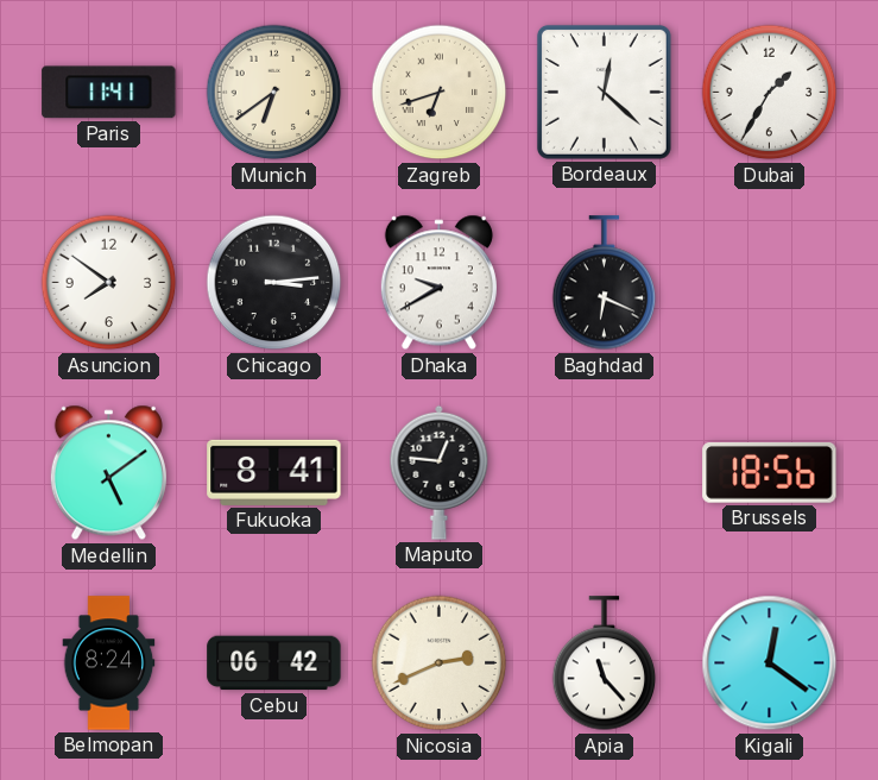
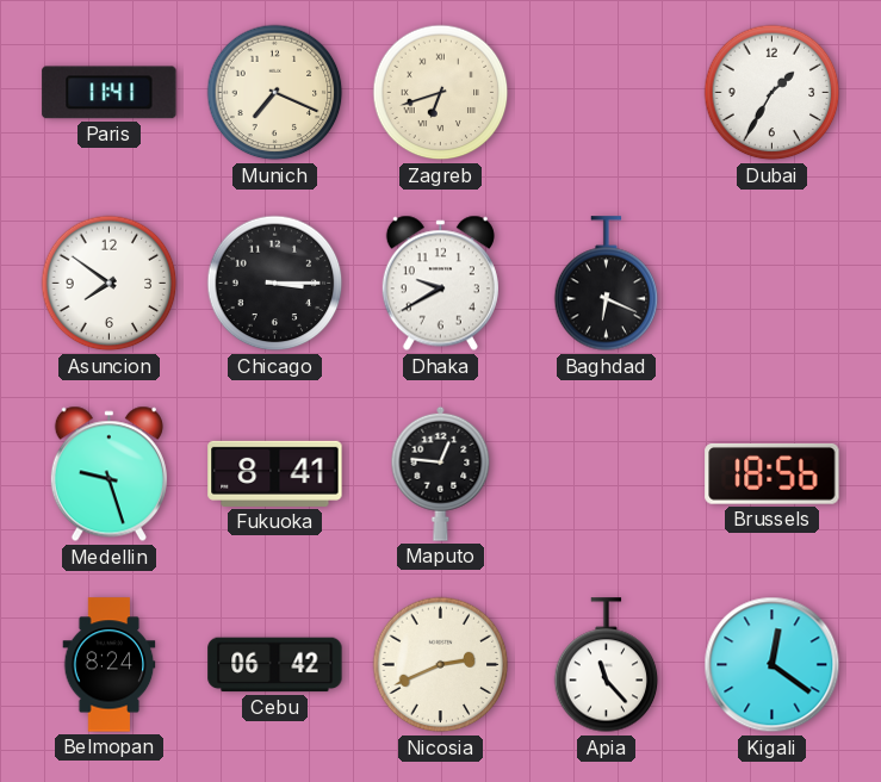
Munich: 6:39 -> 7:19 (275, 93)
Bordeaux: 12:22 -> none (604, 92)
Chicago: 3:14 -> 3:15 (275, 284)
Medellin: 5:09 -> 9:27 (108, 474)
